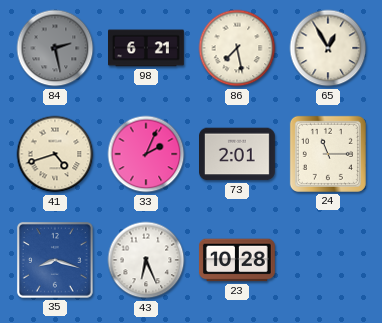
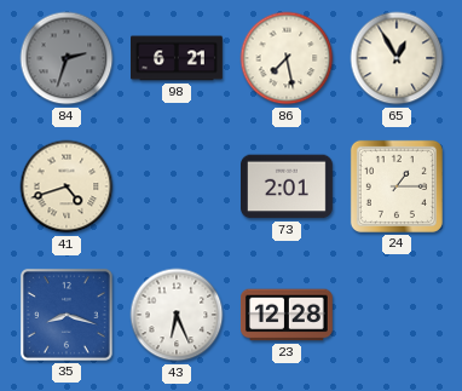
84: 2:28 -> 2:33 (67, 58)
33: 2:04 -> none (146, 154)
24: 11:15 -> 1:15 (397, 186)
23: 10:28 -> 12:28 (287, 315)
